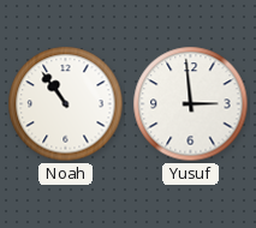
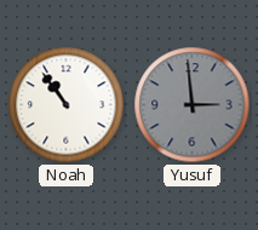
Yusuf dial: white -> grey (193, 105)
